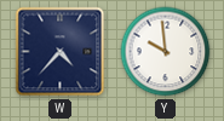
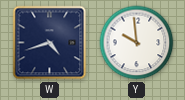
W: 4:37 -> 4:42 (50, 43)
